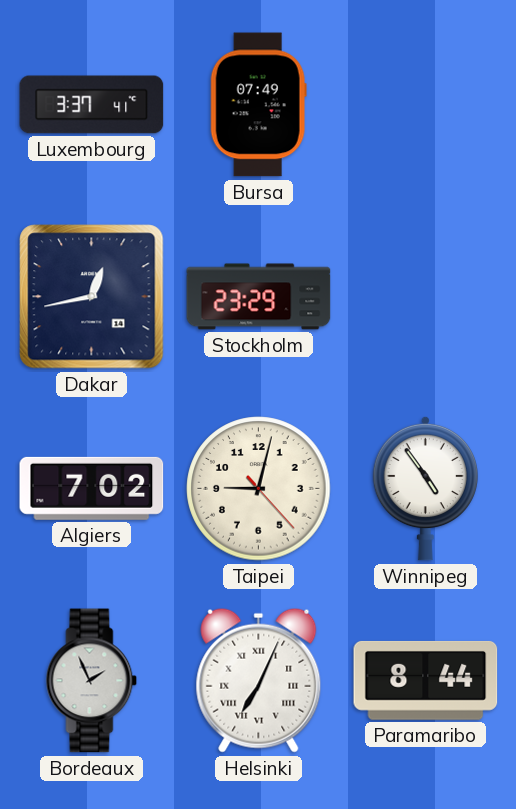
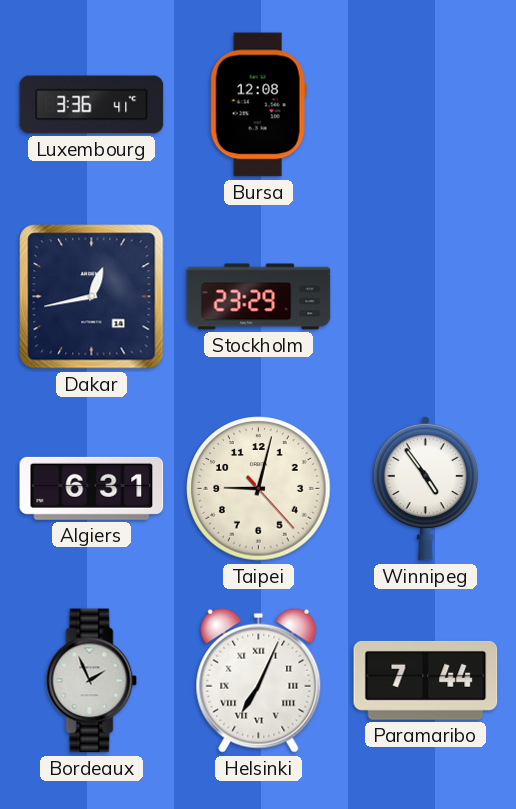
Luxembourg: 3:37 -> 3:36 (92, 105)
Bursa: 07:49 -> 12:08 (258, 105)
Algiers: 7:02 -> 6:31 (92, 488)
Paramaribo: 8:44 -> 7:44 (426, 680)
